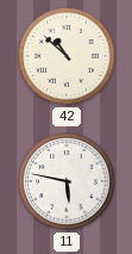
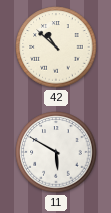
11: 5:47 -> 5:50 (56, 152)
